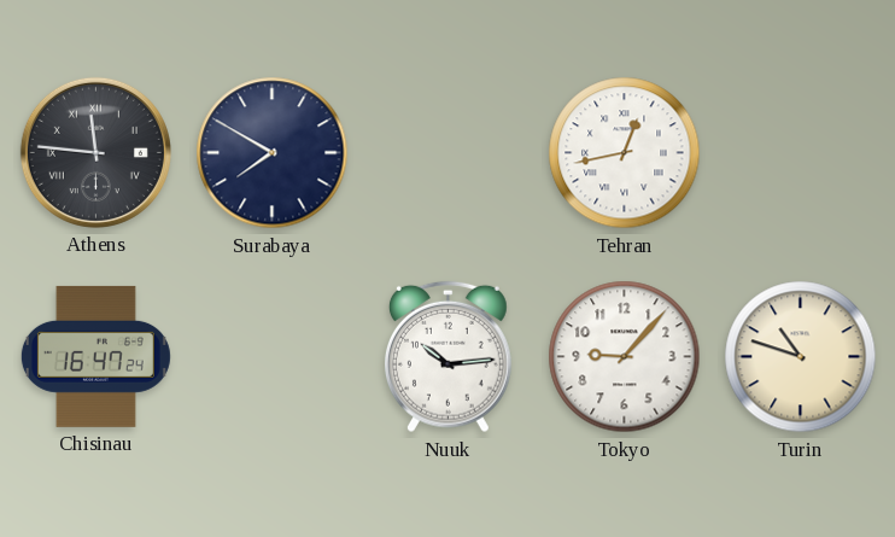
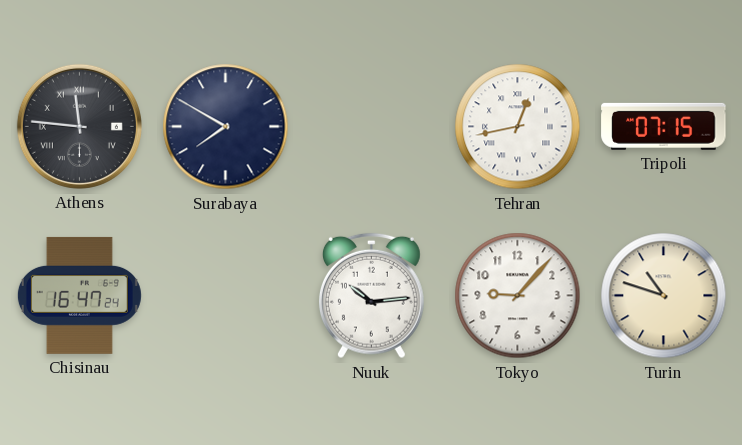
Tripoli: none -> 07:15 (664, 126)
